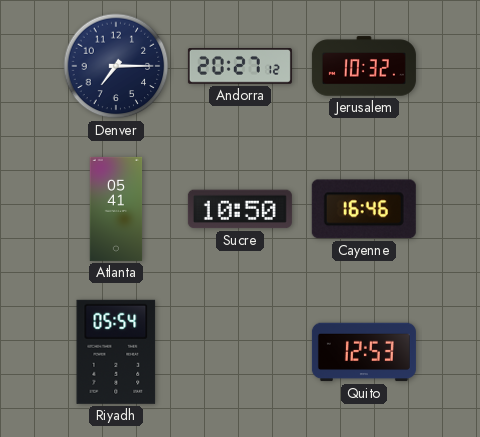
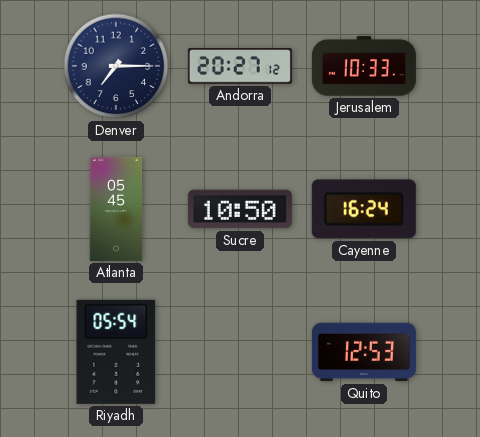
Jerusalem: 10:32 -> 10:33 (364, 66)
Atlanta: 05:41 -> 05:45 (116, 209)
Cayenne: 16:46 -> 16:24 (364, 209)
